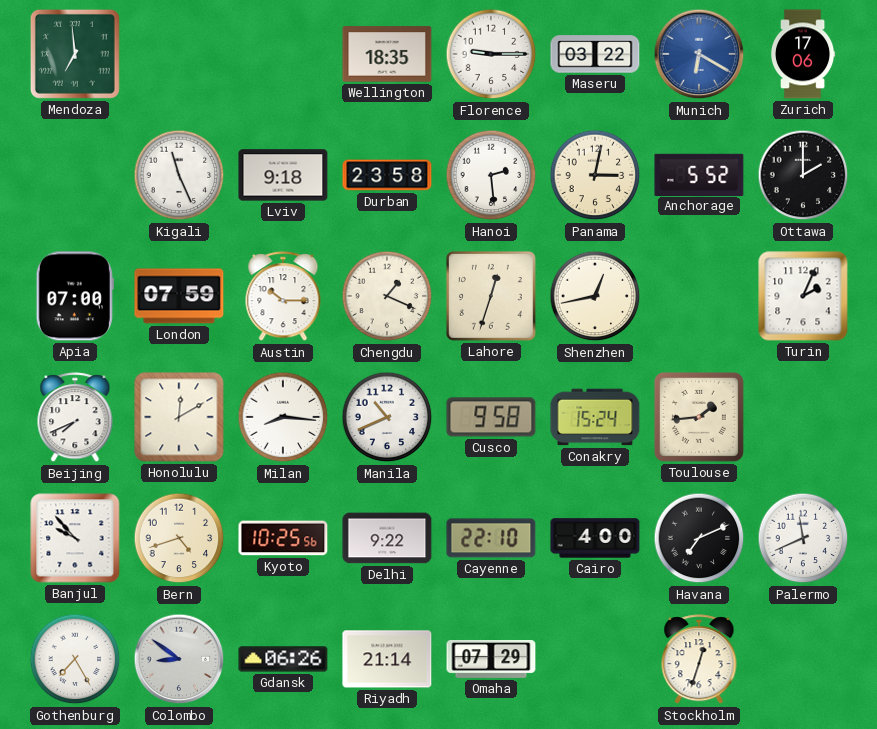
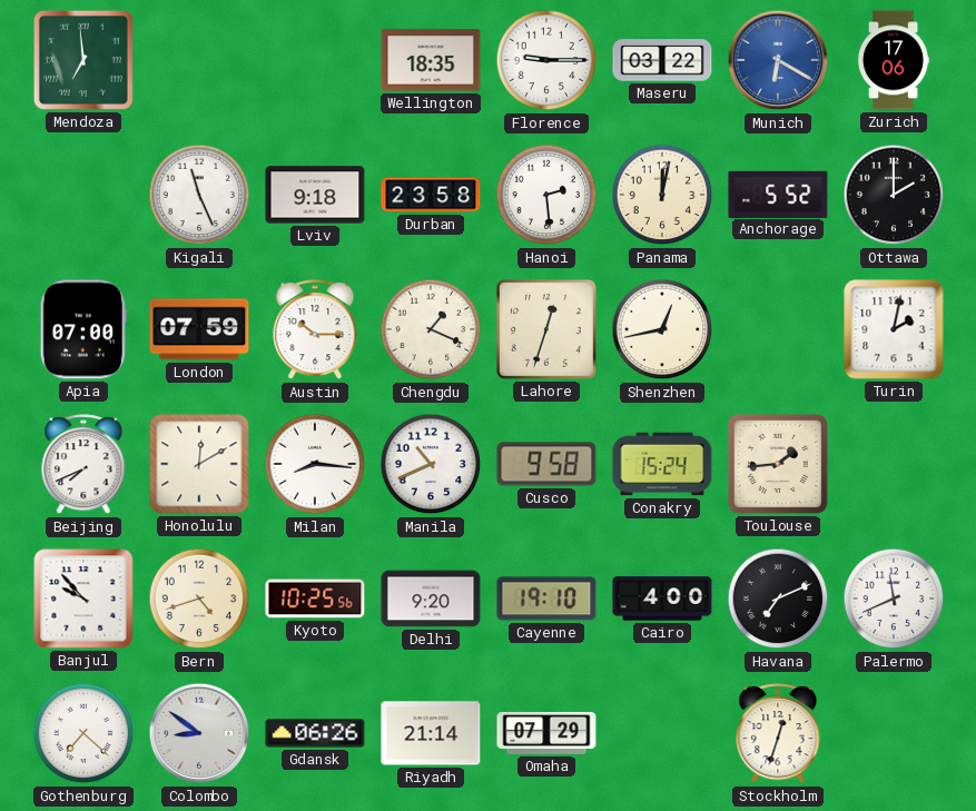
Panama: 3:02 -> 12:02 (662, 195)
Turin: 2:04 -> 2:02 (894, 329)
Delhi: 9:22 -> 9:20 (431, 599)
Cayenne: 22:10 -> 19:10 (546, 599)
Gothenburg: 7:25 -> 7:22 (83, 733)
